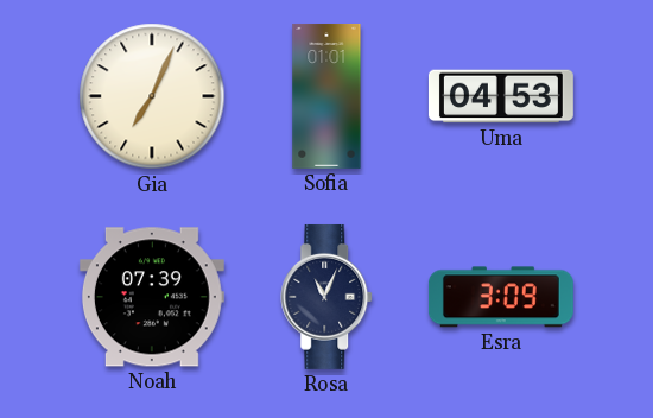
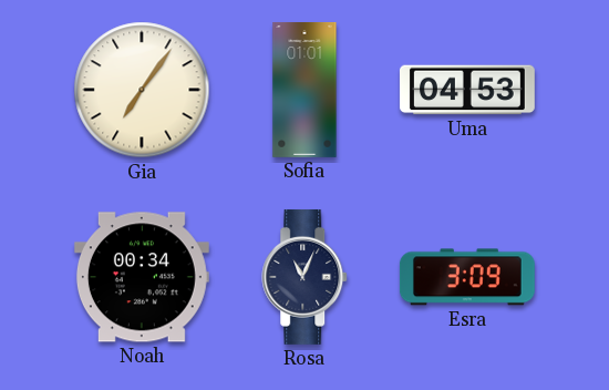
Gia: 7:04 -> 7:06 (142, 90)
Noah: 07:39 -> 00:34 (142, 277)
